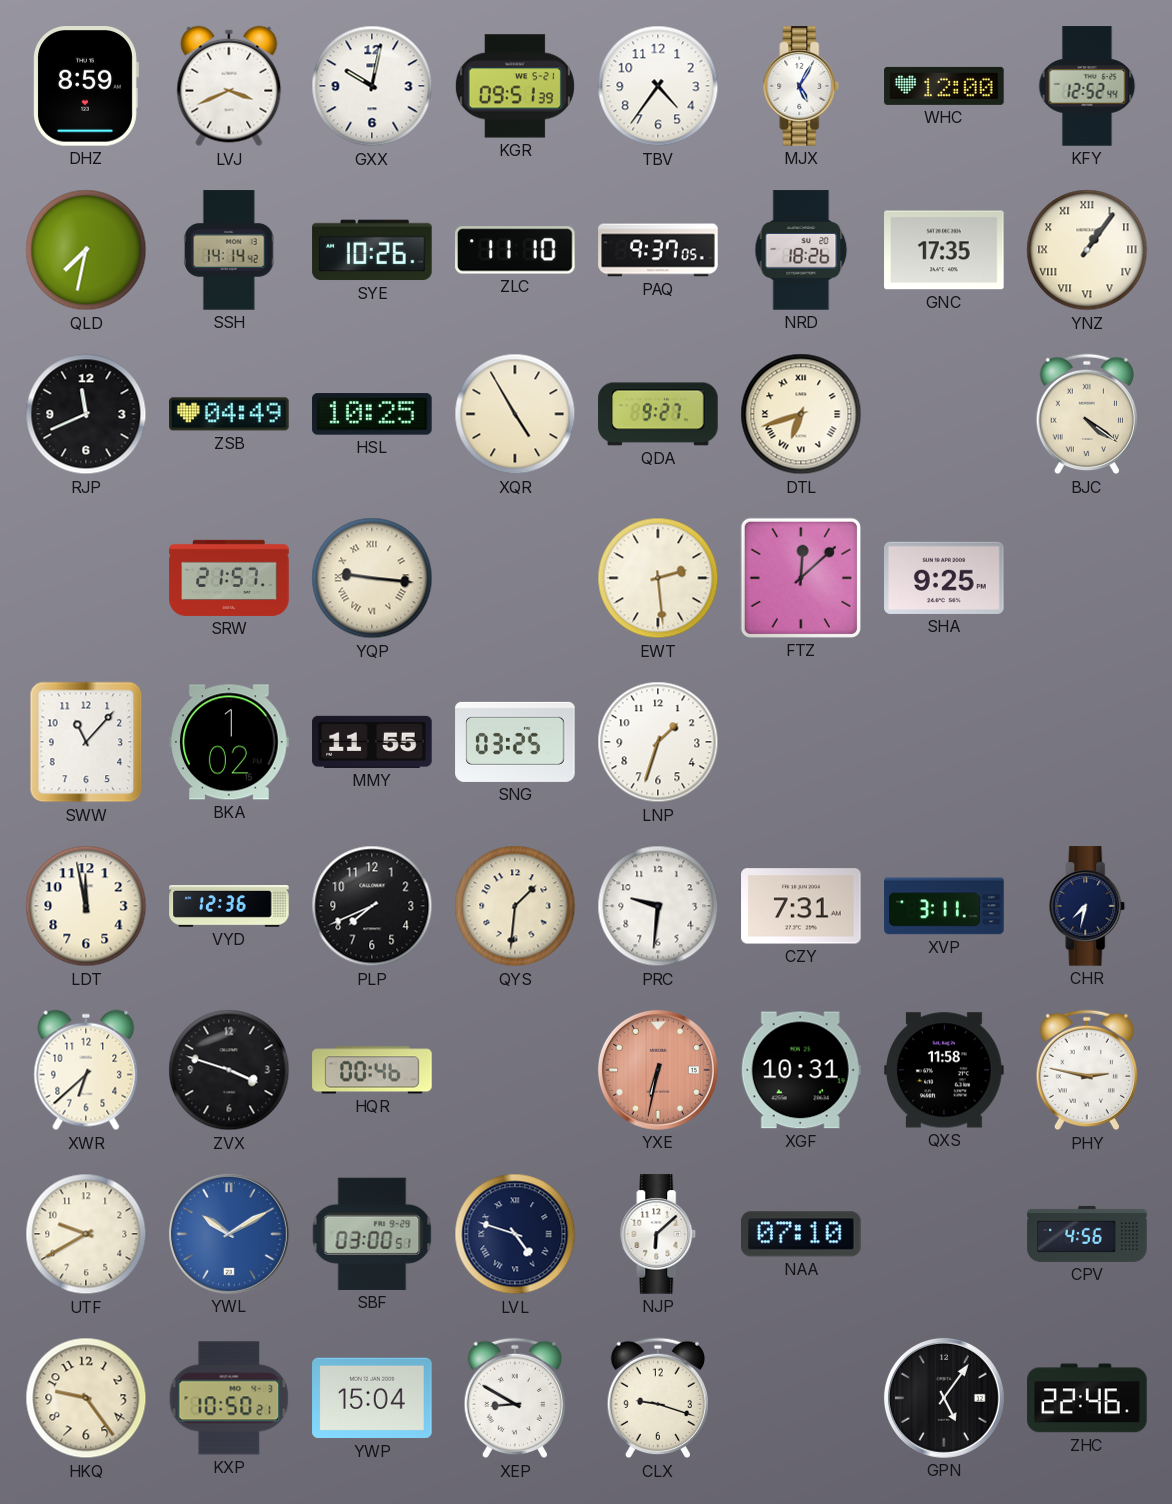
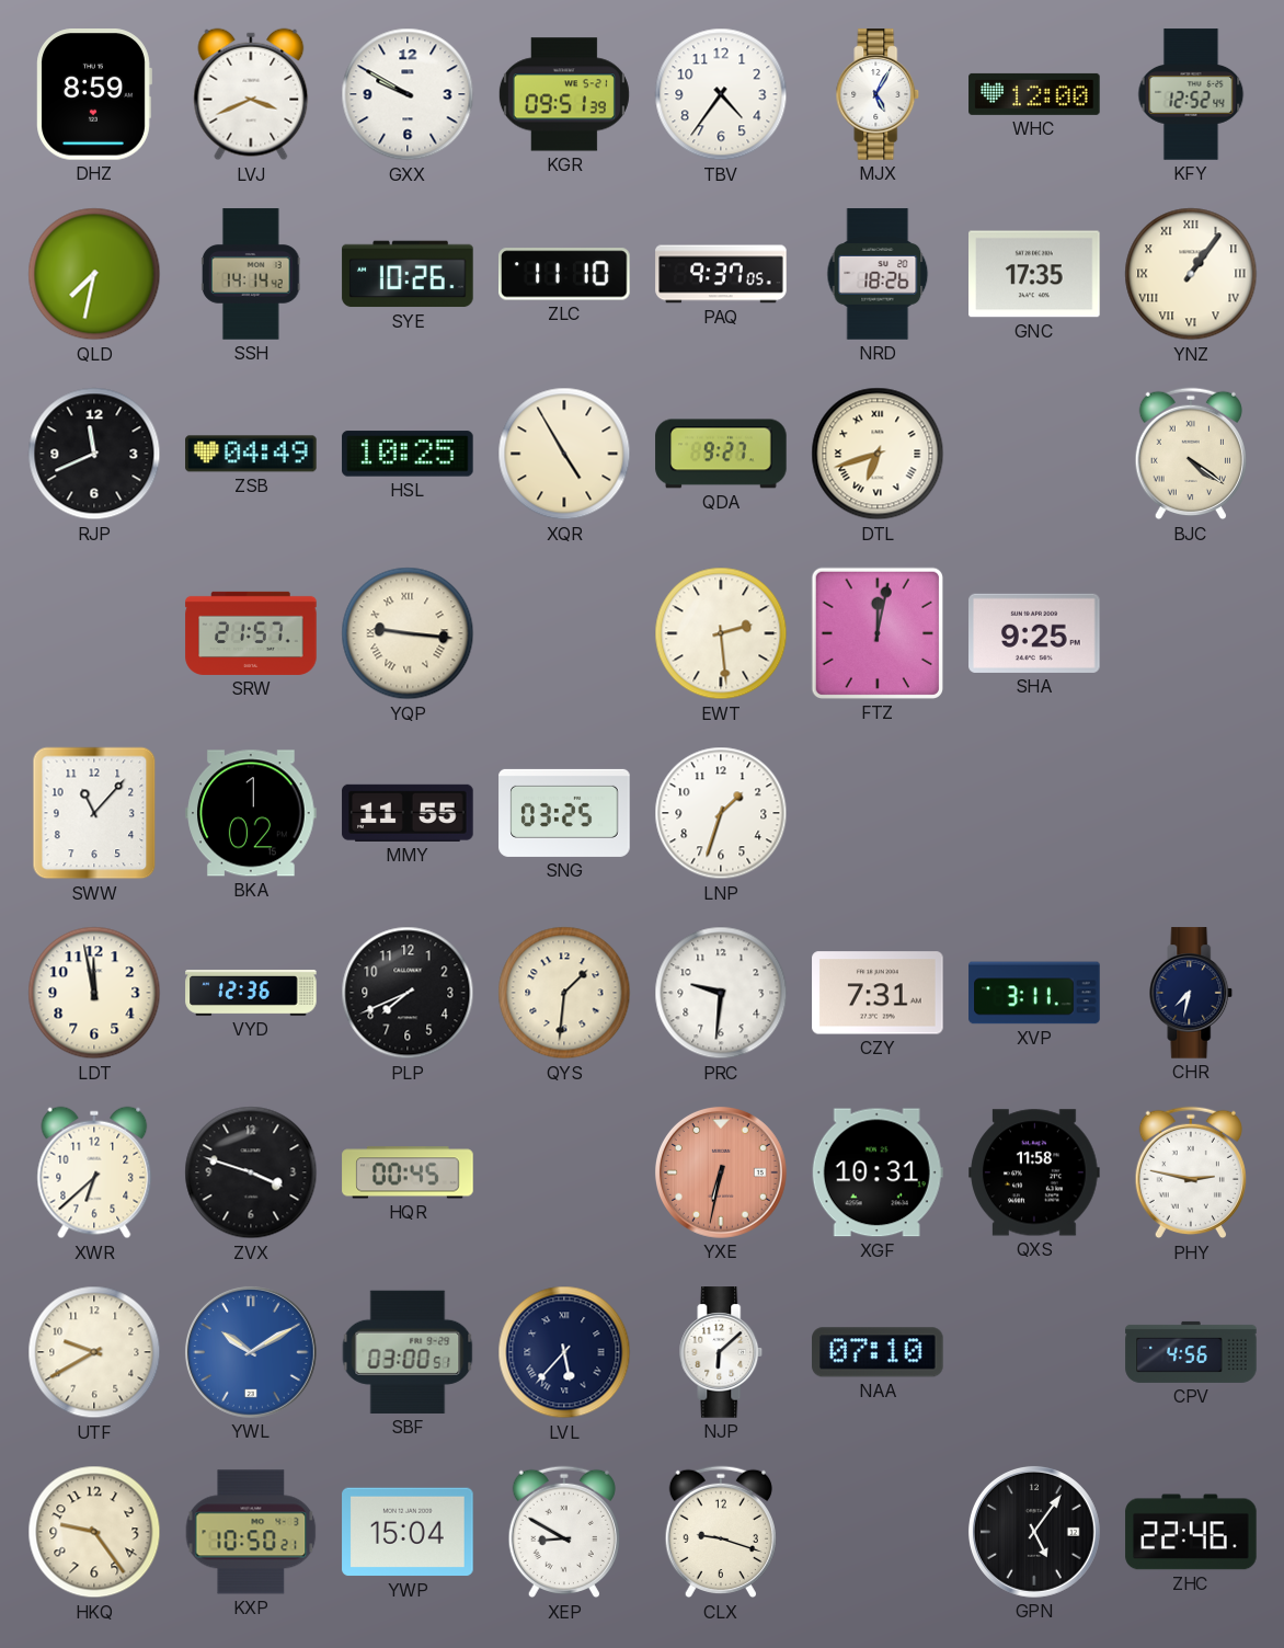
GXX: 10:02 -> 9:50 (408, 94)
FTZ: 12:08 -> 12:02 (878, 633)
HQR: 00:46 -> 00:45 (408, 1172)
LVL: 4:48 -> 5:37 (564, 1352)
